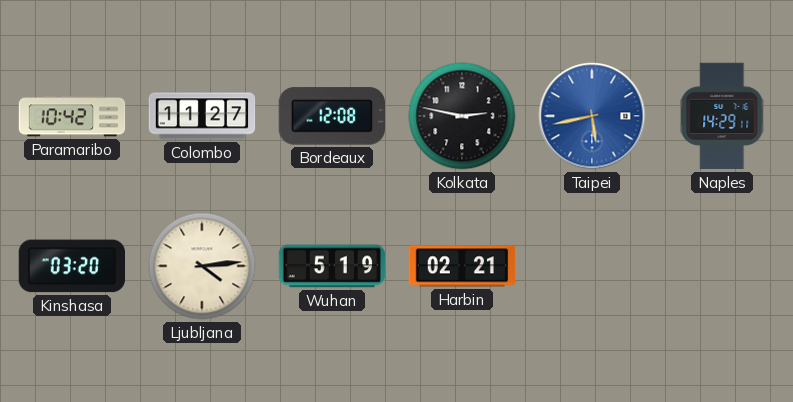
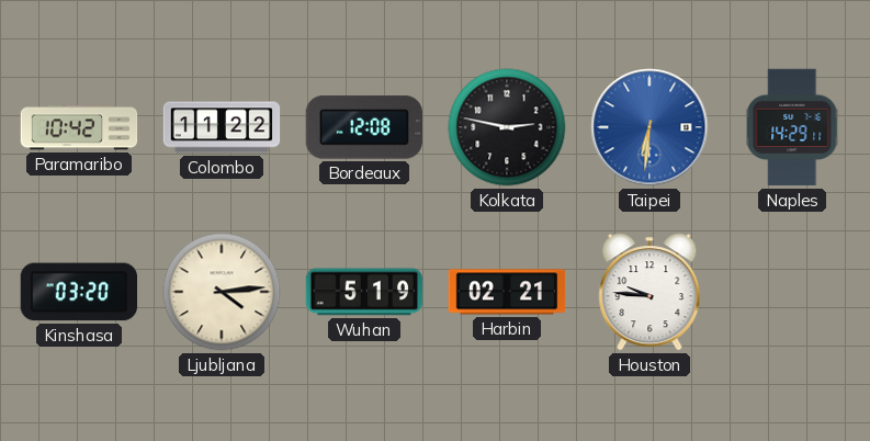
Colombo: 11:27 -> 11:22 (222, 127)
Taipei: 5:43 -> 6:31 (649, 127)
Houston: none -> 9:46 (649, 292)
